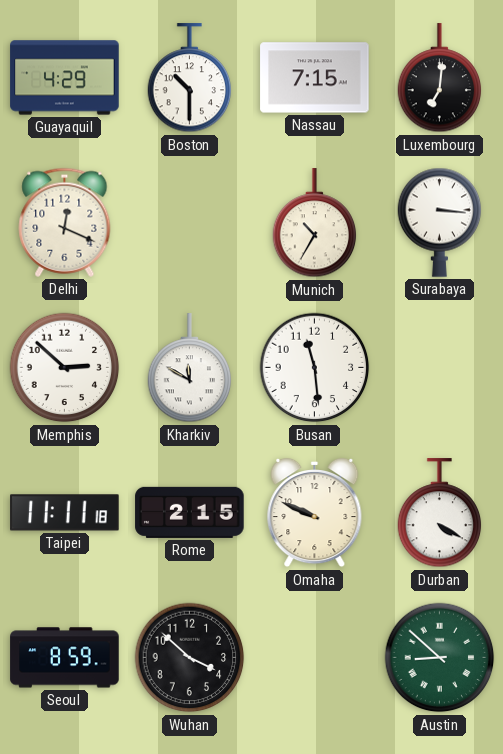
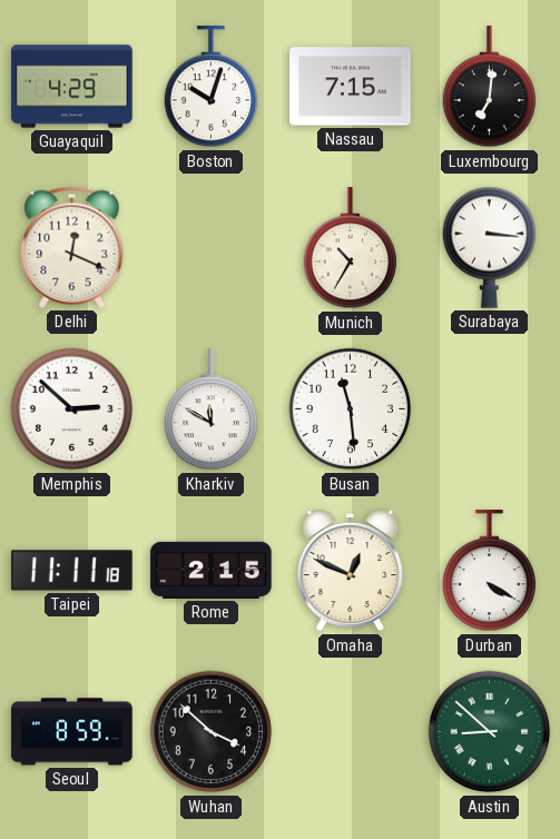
Boston: 10:30 -> 10:03 (212, 87)
Omaha: 9:49 -> 12:49 (351, 571)
